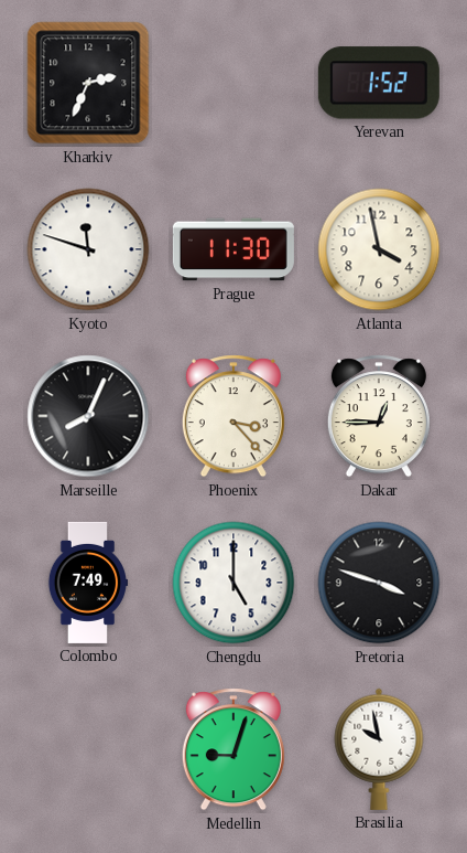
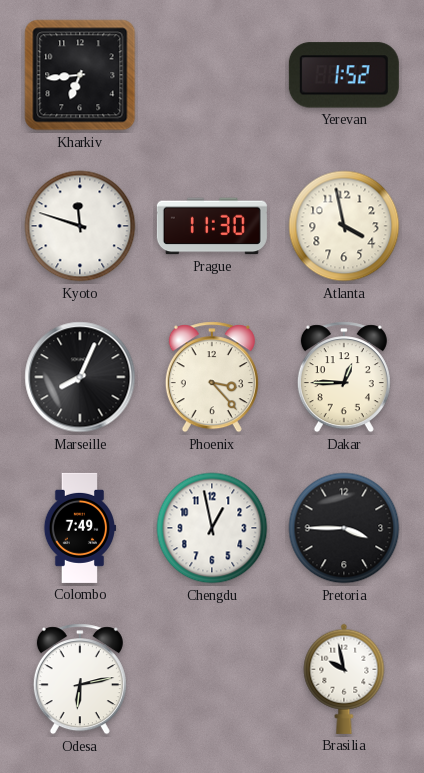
Kharkiv: 2:34 -> 6:44 (80, 75)
Chengdu: 5:00 -> 12:58 (212, 528)
Pretoria: 3:48 -> 3:45 (344, 528)
Odesa: none -> 6:13 (80, 679)
Medellin: 9:03 -> none (233, 749)
